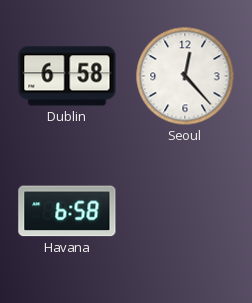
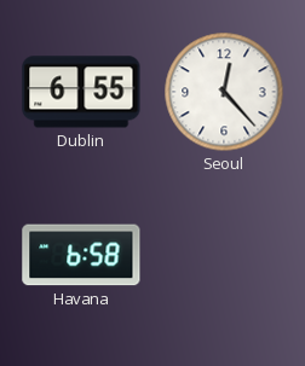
Dublin: 6:58 -> 6:55 (81, 92)
